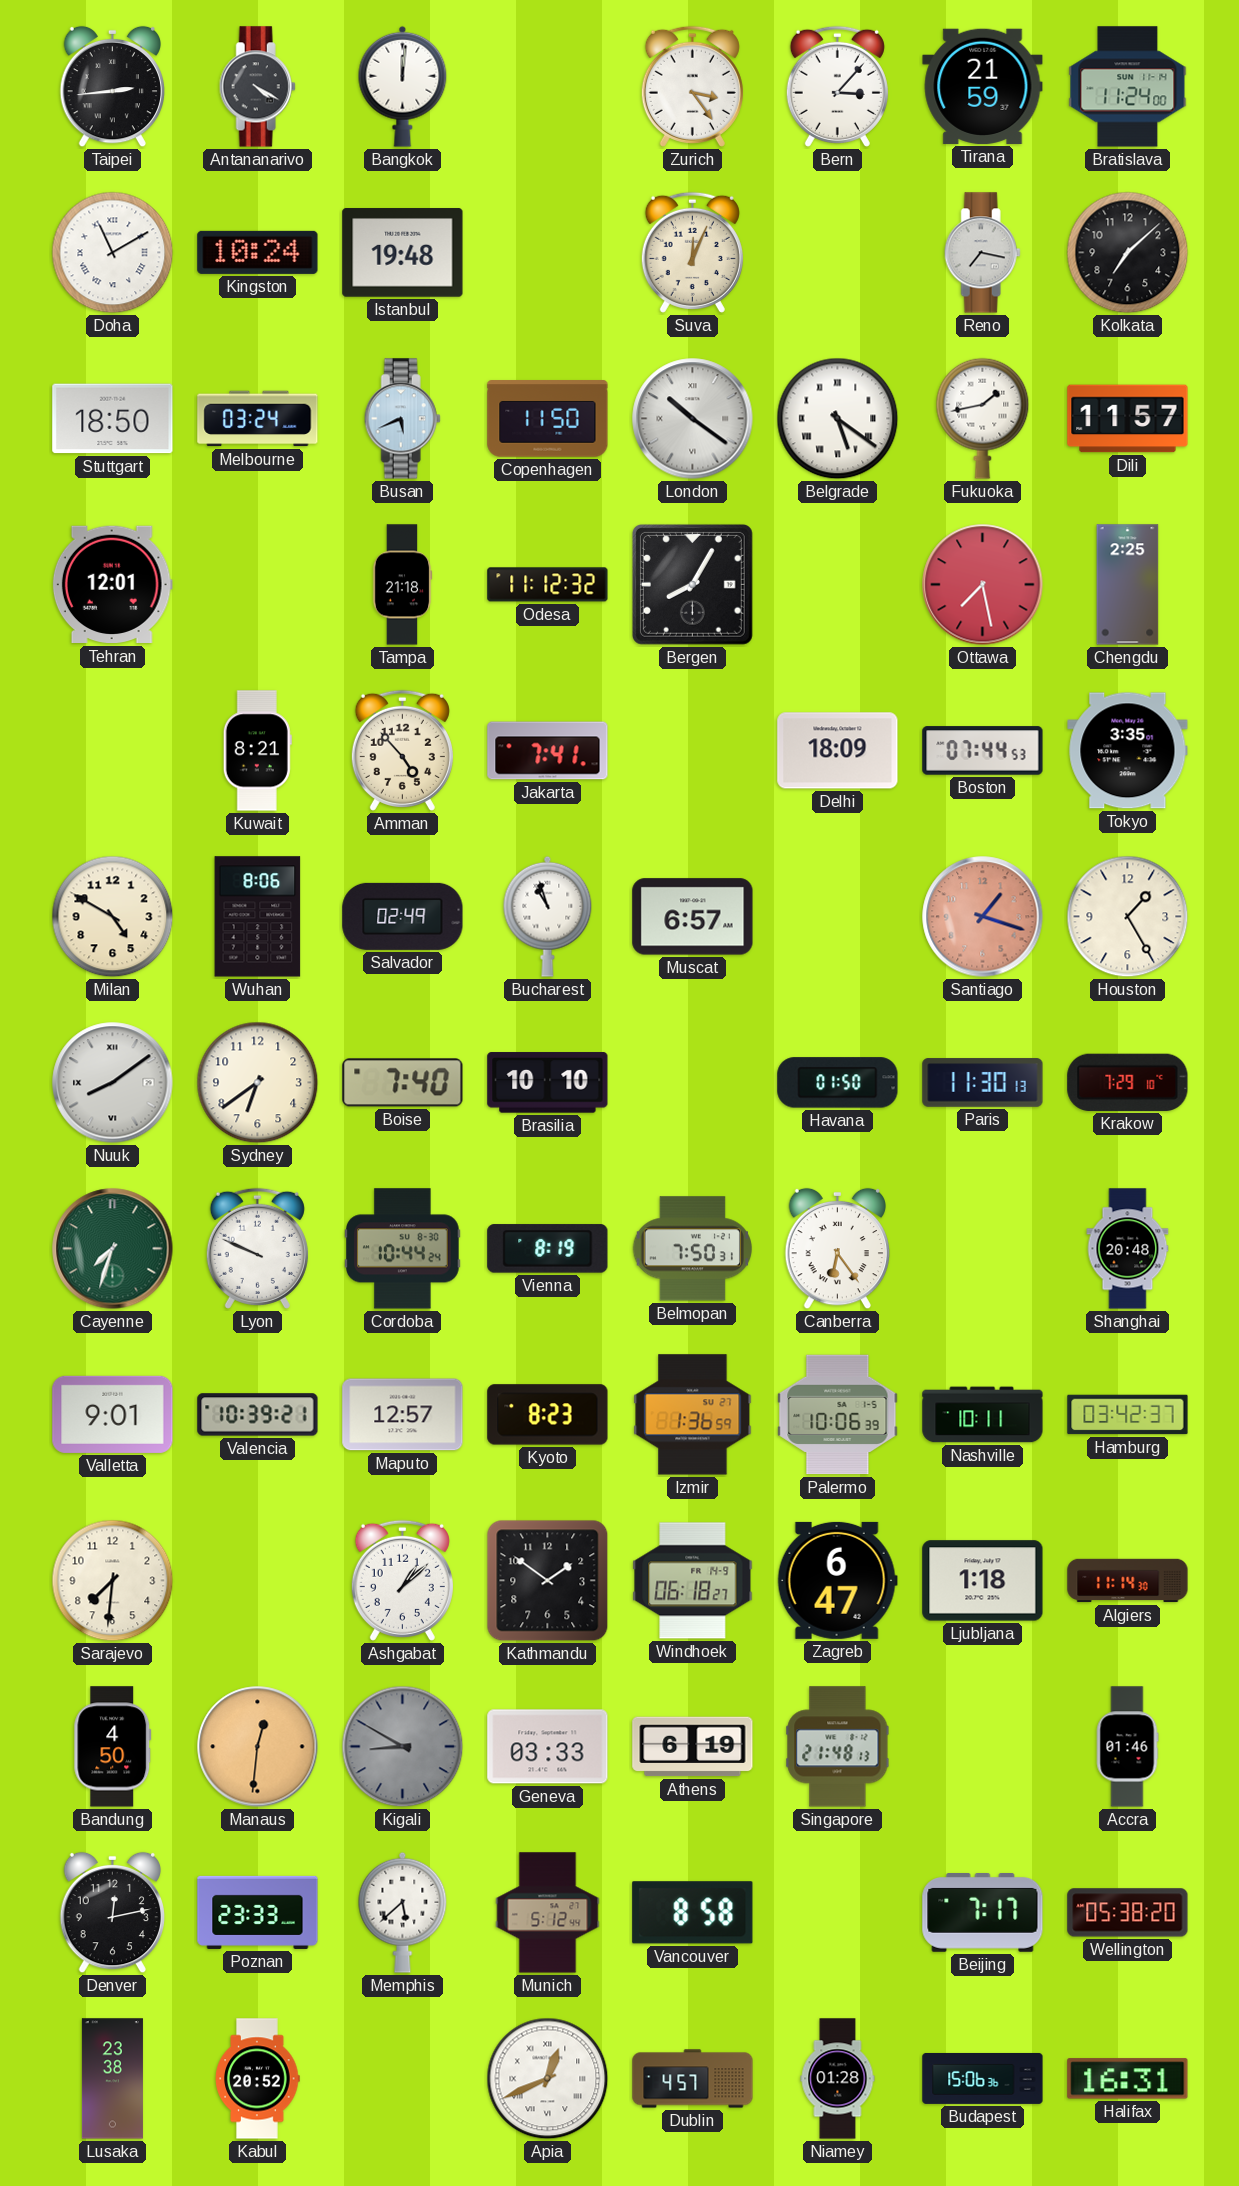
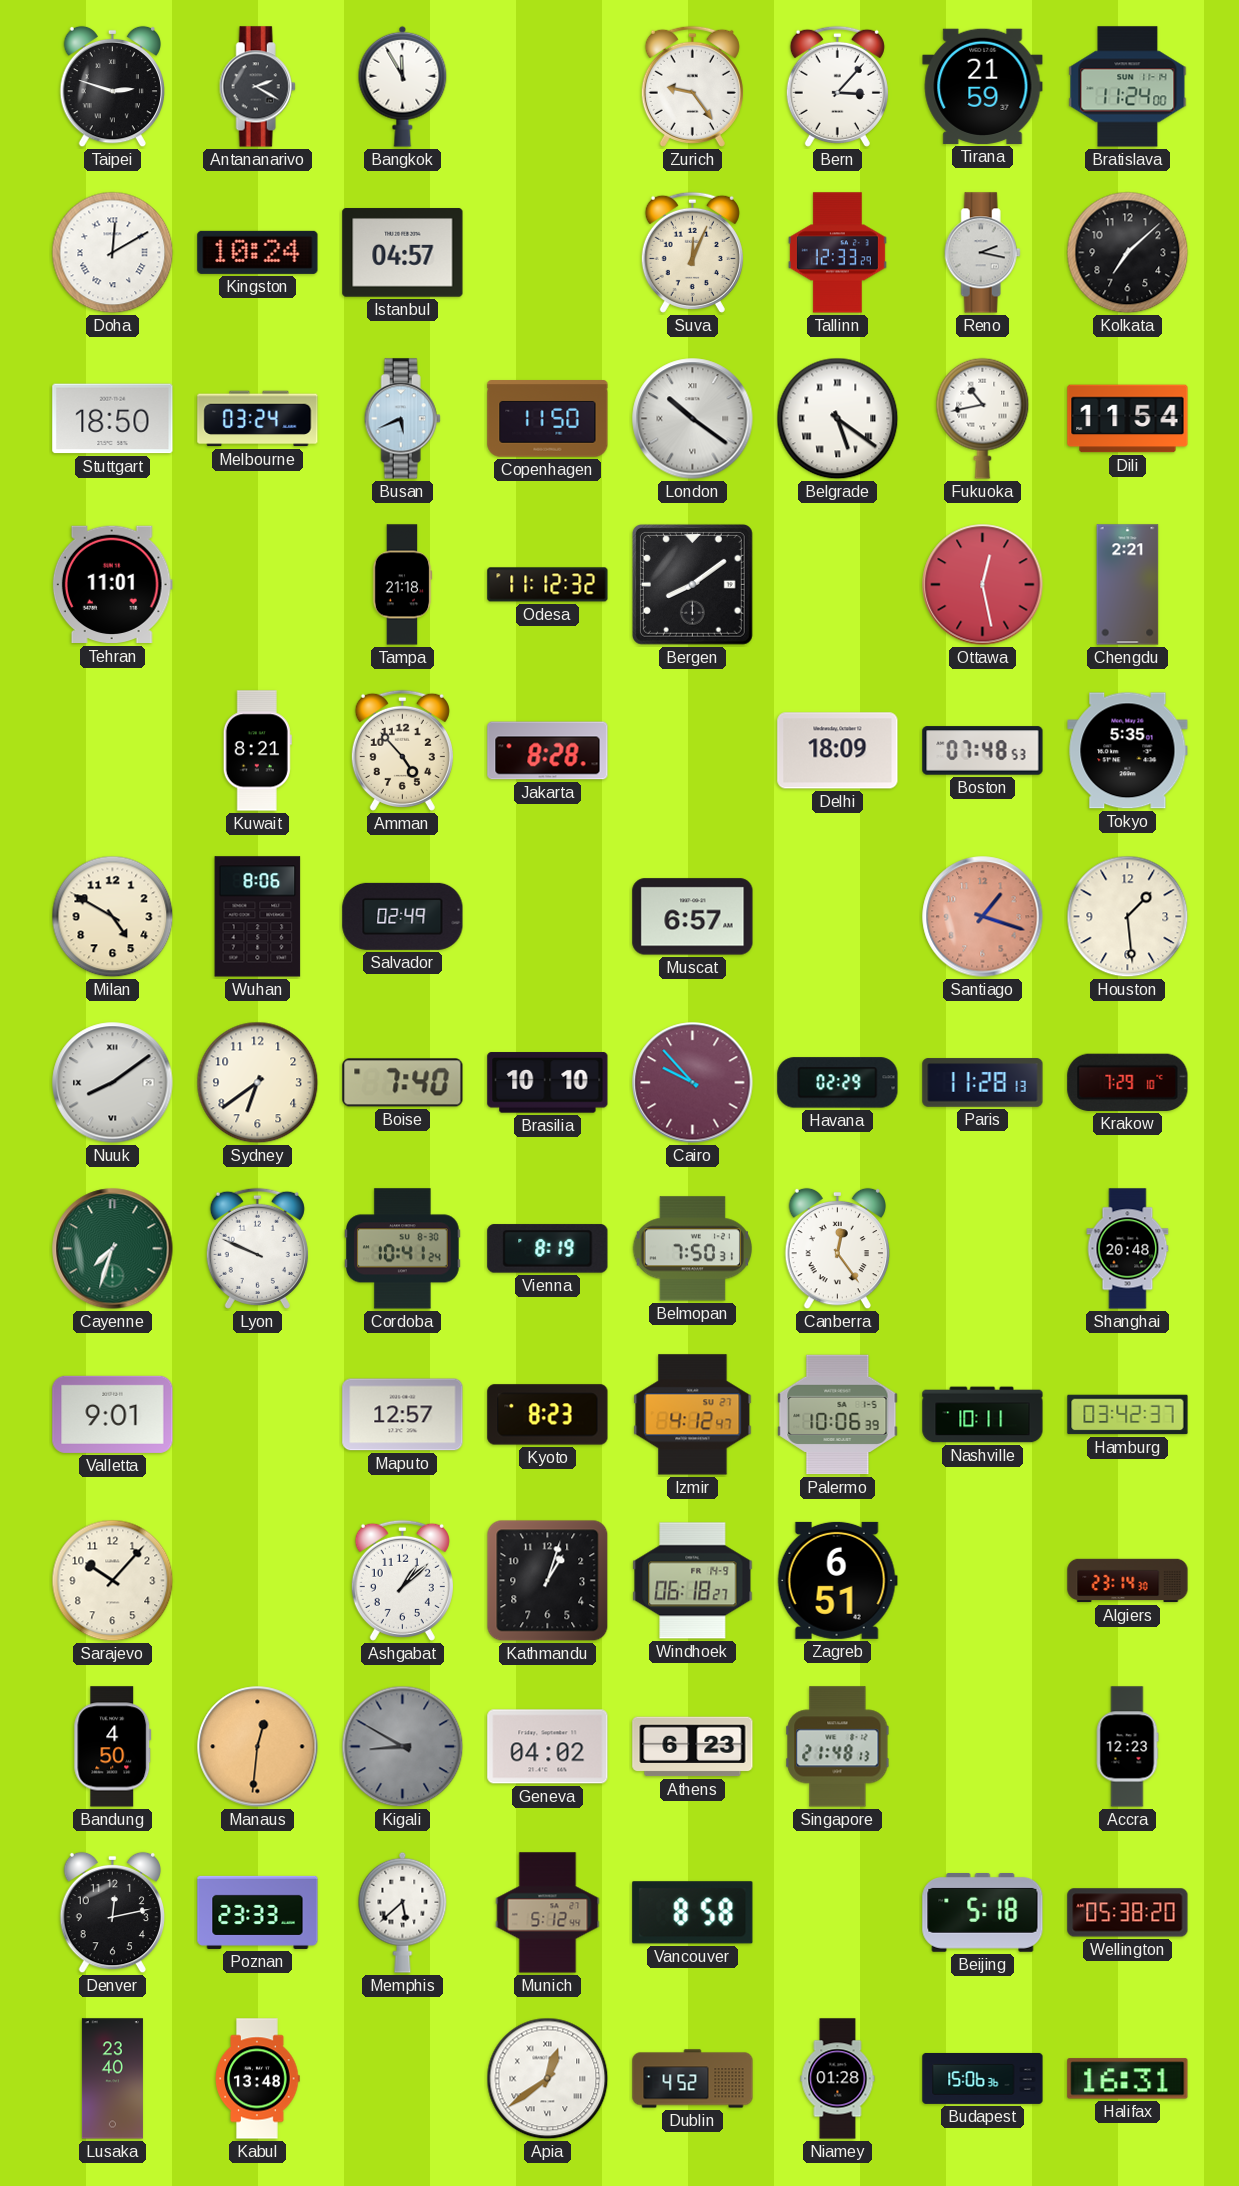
Taipei: 2:44 -> 2:48 (113, 87)
Antananarivo: 4:20 -> 2:20 (257, 87)
Bangkok: 12:01 -> 11:55 (403, 86)
Zurich: 3:24 -> 9:24 (692, 86)
Doha: 11:10 -> 12:10 (113, 253)
Istanbul: 19:48 -> 04:57 (403, 253)
Tallinn: none -> 12:33 (837, 253)
Reno: 7:17 -> 2:17 (982, 253)
Fukuoka: 1:43 -> 10:43 (983, 418)
Dili: 11:57 -> 11:54 (1128, 419)
Tehran: 12:01 -> 11:01 (112, 585)
Bergen: 8:05 -> 8:09 (692, 584)
Ottawa: 7:28 -> 12:28 (983, 585)
Chengdu: 2:25 -> 2:21 (1128, 585)
Jakarta: 7:41 -> 8:28 (548, 751)
Boston: 07:44 -> 07:48 (983, 751)
Tokyo: 3:35 -> 5:35 (1128, 751)
Bucharest: 10:57 -> none (548, 916)
Houston: 1:25 -> 1:29 (1128, 917)
Cairo: none -> 9:53 (693, 1083)
Havana: 01:50 -> 02:29 (838, 1083)
Paris: 11:30 -> 11:28 (983, 1083)
Cordoba: 10:44 -> 10:41 (403, 1249)
Canberra: 6:24 -> 12:24 (838, 1249)
Valencia: 10:39 -> none (258, 1415)
Izmir: 1:36 -> 4:12 (693, 1415)
Sarajevo: 7:31 -> 10:07 (113, 1581)
Kathmandu: 1:51 -> 1:03 (548, 1581)
Zagreb: 6:47 -> 6:51 (837, 1580)
Ljubljana: 1:18 -> none (983, 1581)
Algiers: 11:14 -> 23:14 (1128, 1581)
Geneva: 03:33 -> 04:02 (548, 1747)
Athens: 6:19 -> 6:23 (693, 1747)
Accra: 01:46 -> 12:23 (1127, 1747)
Beijing: 7:17 -> 5:18 (983, 1913)
Lusaka: 23:38 -> 23:40 (112, 2079)
Kabul: 20:52 -> 13:48 (258, 2079)
Apia: 12:41 -> 12:39 (548, 2079)
Dublin: 4:57 -> 4:52 (693, 2079)
